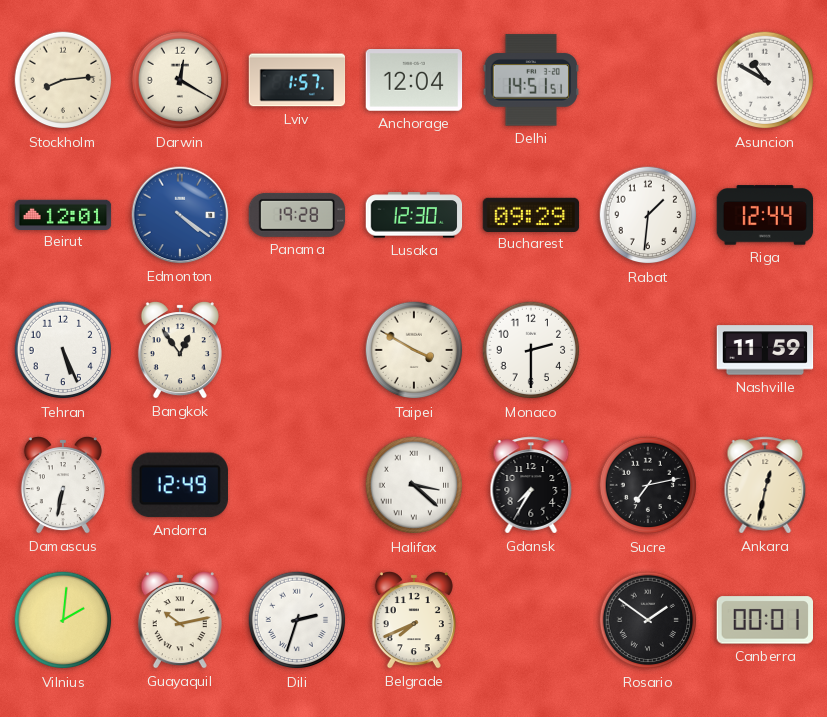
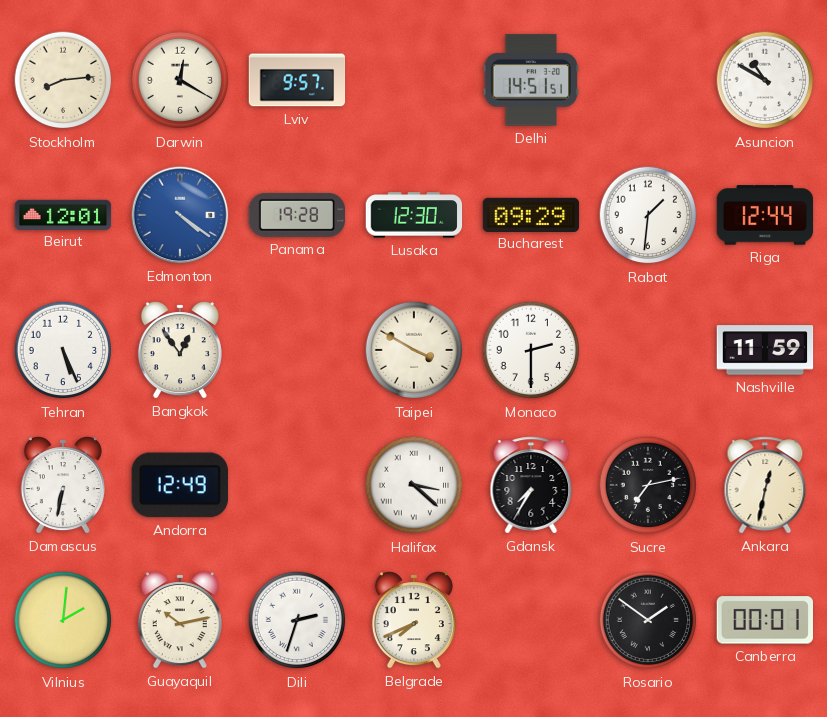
Lviv: 1:57 -> 9:57 (297, 80)
Anchorage: 12:04 -> none (414, 81)
